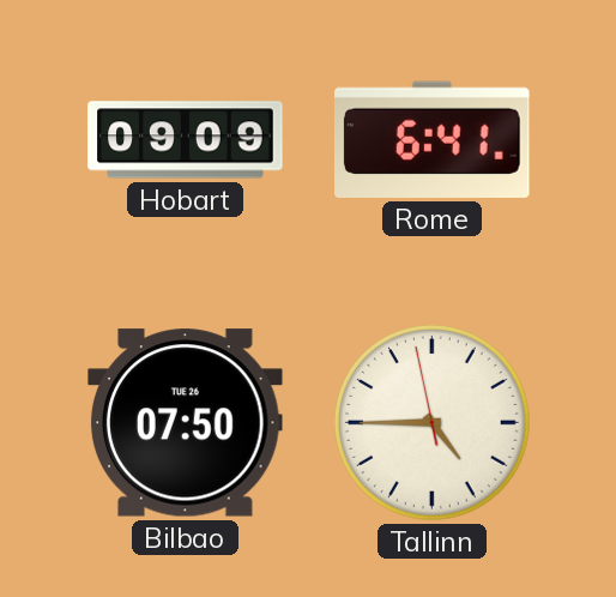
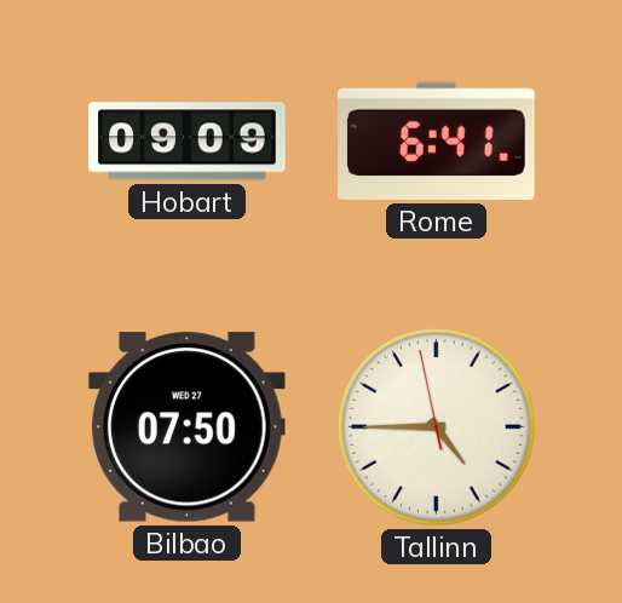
Bilbao date: TUE 26 -> WED 27 (188, 427)
